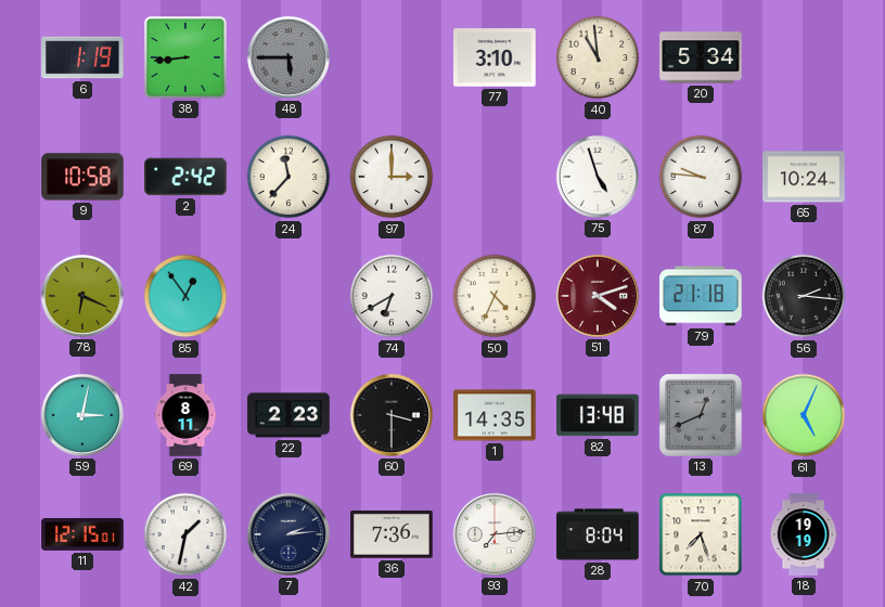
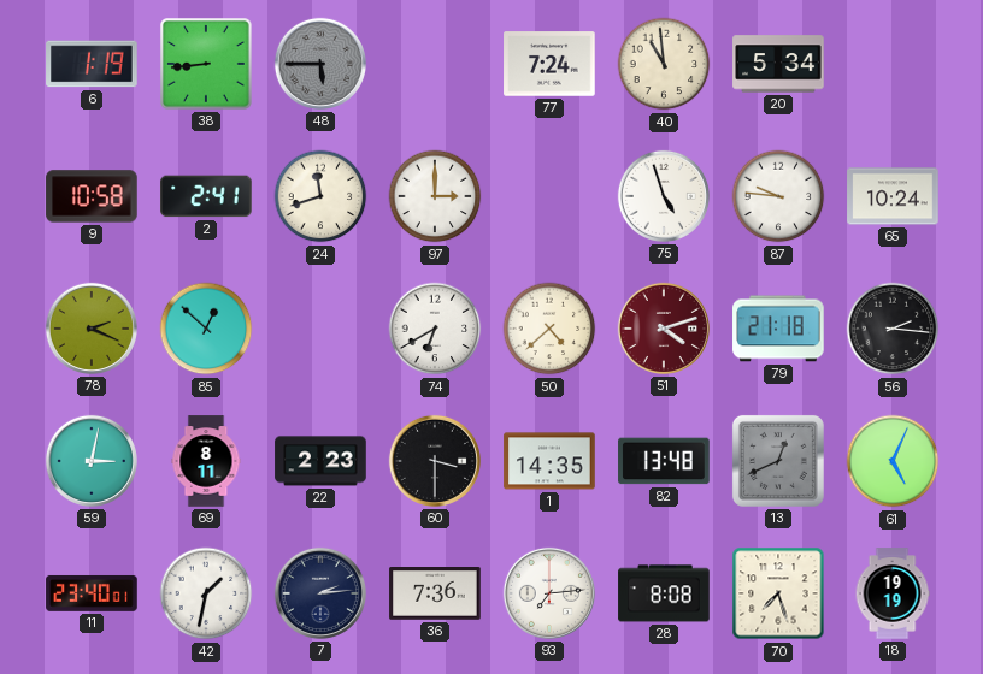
77: 3:10 -> 7:24 (549, 64)
2: 2:42 -> 2:41 (206, 196)
24: 11:37 -> 11:42 (320, 196)
78: 6:19 -> 2:19 (92, 329)
85: 12:54 -> 12:52 (206, 329)
50: 4:34 -> 4:38 (549, 329)
11: 12:15 -> 23:40 (92, 593)
28: 8:04 -> 8:08 (664, 593)
